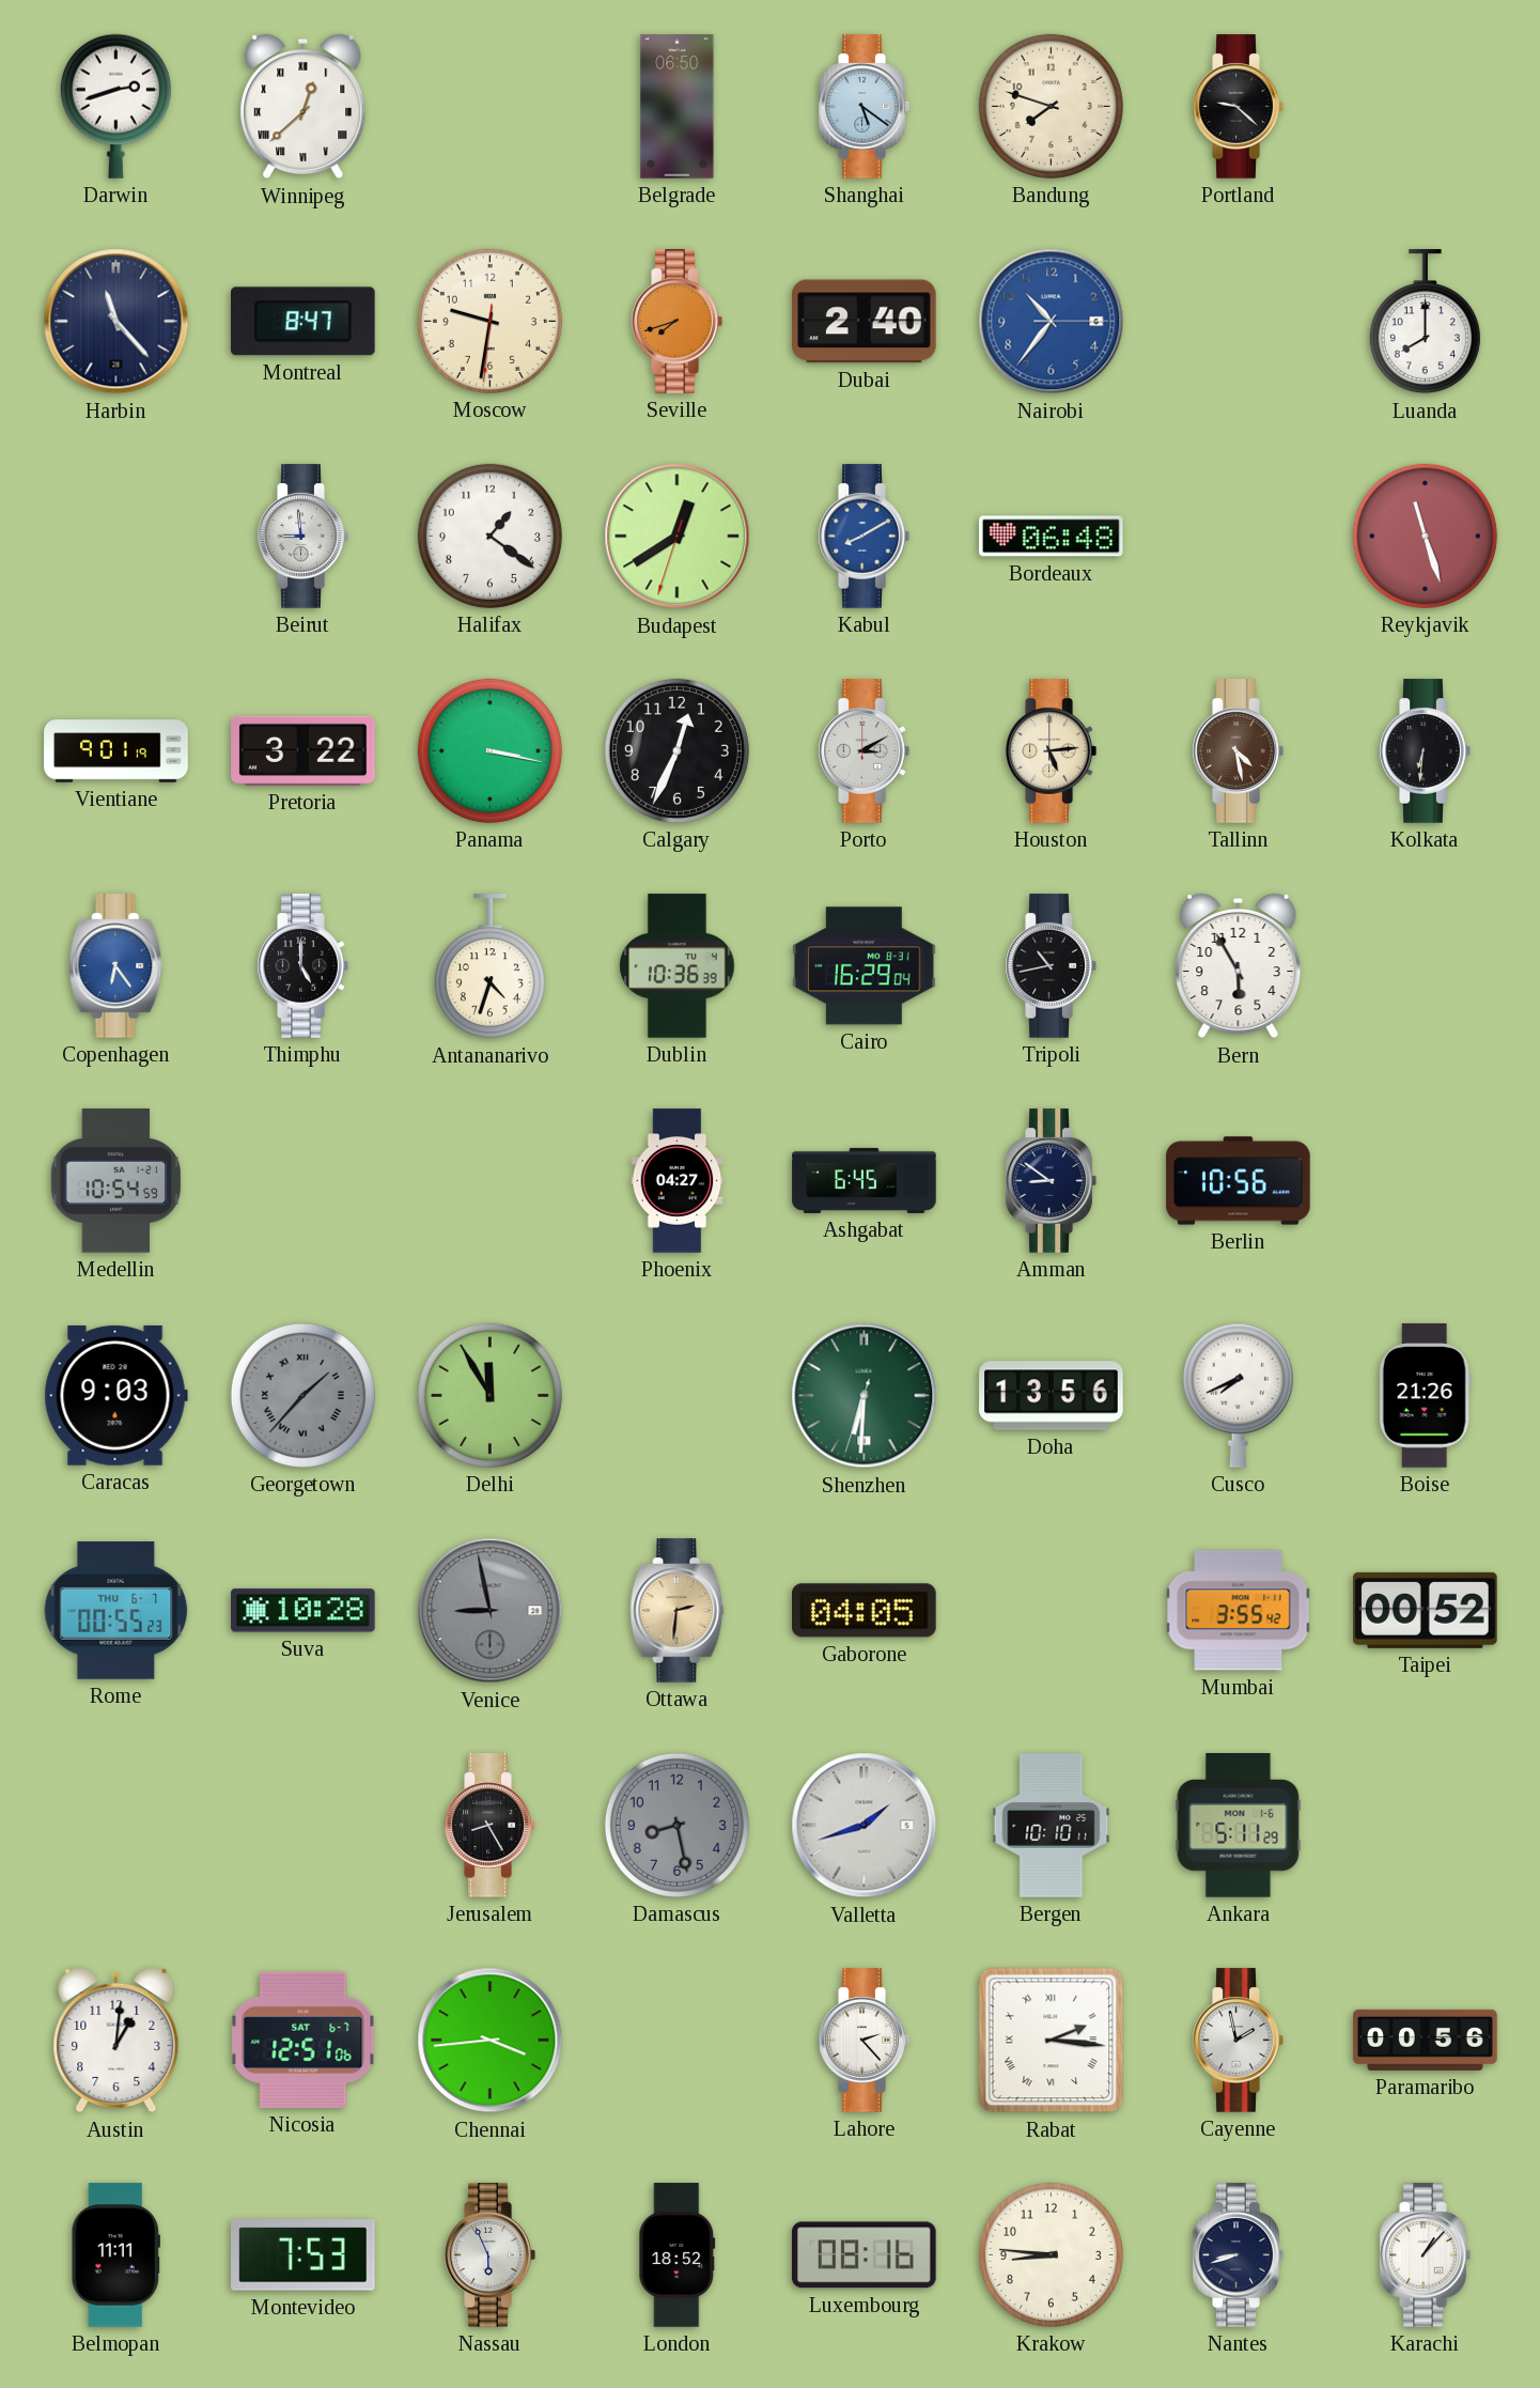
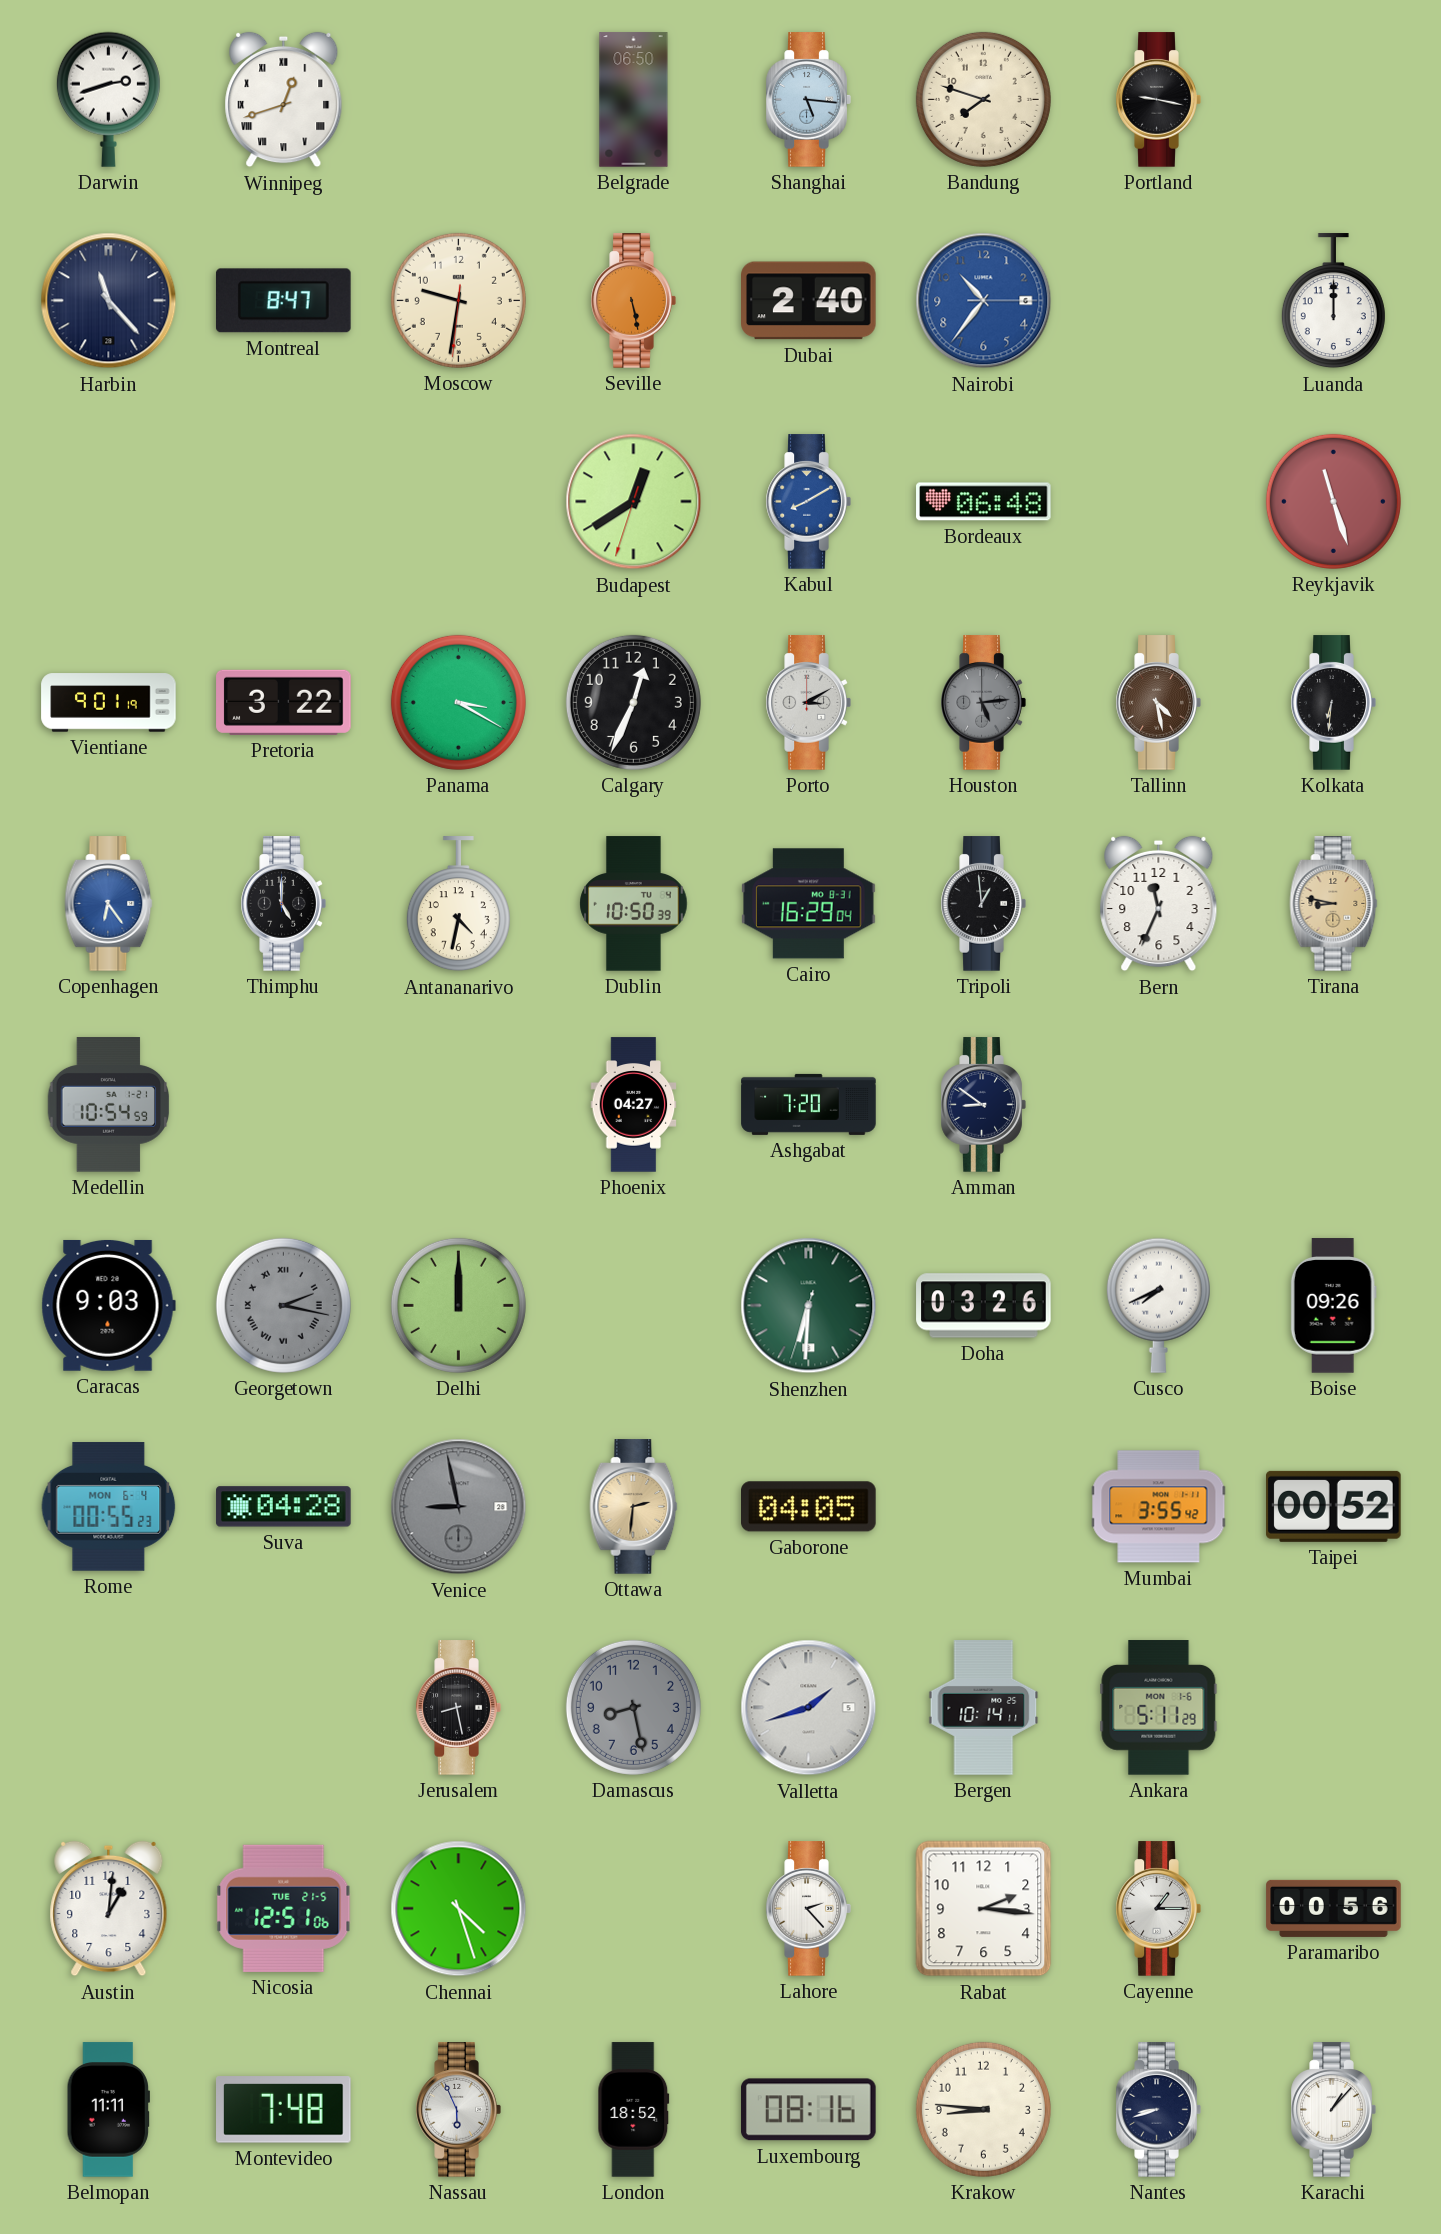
Winnipeg: 12:38 -> 12:42 (284, 100)
Shanghai: 5:21 -> 5:16 (808, 100)
Portland: 9:22 -> 9:17 (1158, 100)
Seville: 7:42 -> 5:28 (633, 301)
Luanda: 8:00 -> 12:00 (1333, 301)
Beirut: 8:59 -> none (302, 537)
Halifax: 1:21 -> none (489, 536)
Panama: 3:17 -> 3:20 (458, 702)
Houston dial: cream -> grey (983, 703)
Antananarivo: 4:33 -> 4:32 (458, 904)
Dublin: 10:36 -> 10:50 (634, 904)
Tripoli: 10:43 -> 12:59 (983, 904)
Bern: 5:55 -> 11:34 (1159, 904)
Tirana: none -> 8:47 (1334, 904)
Ashgabat: 6:45 -> 7:20 (809, 1104)
Berlin: 10:56 -> none (1239, 1181)
Georgetown: 1:37 -> 2:17 (283, 1305)
Delhi: 11:55 -> 12:00 (458, 1305)
Doha: 13:56 -> 03:26 (984, 1306)
Boise: 21:26 -> 09:26 (1333, 1306)
Rome date: THU 6-7 -> MON 6-4 (109, 1507)
Suva: 10:28 -> 04:28 (284, 1507)
Jerusalem: 8:25 -> 8:28 (458, 1708)
Bergen: 10:10 -> 10:14 (984, 1708)
Nicosia date: SAT 6-7 -> TUE 21-5 (284, 1908)
Chennai: 3:44 -> 4:27 (459, 1909)
Rabat numerals: Roman -> Arabic (984, 1909)
Cayenne: 1:58 -> 1:15 (1158, 1909)
Montevideo: 7:53 -> 7:48 (284, 2110)
